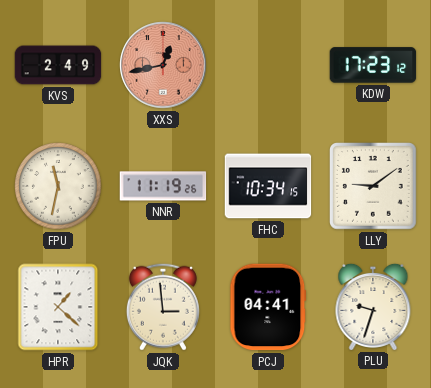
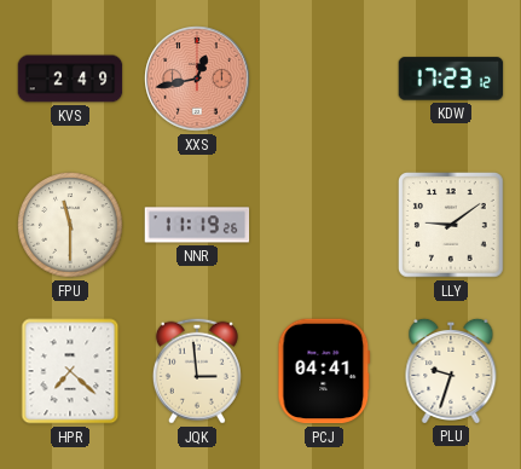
FPU: 11:32 -> 11:30 (70, 225)
FHC: 10:34 -> none (268, 186)
HPR: 1:22 -> 7:22 (70, 371)
